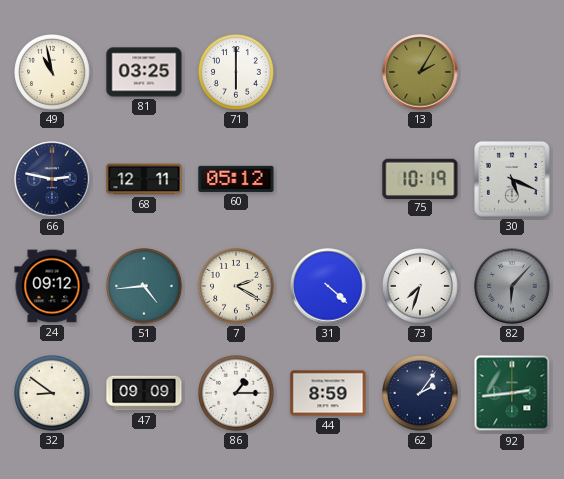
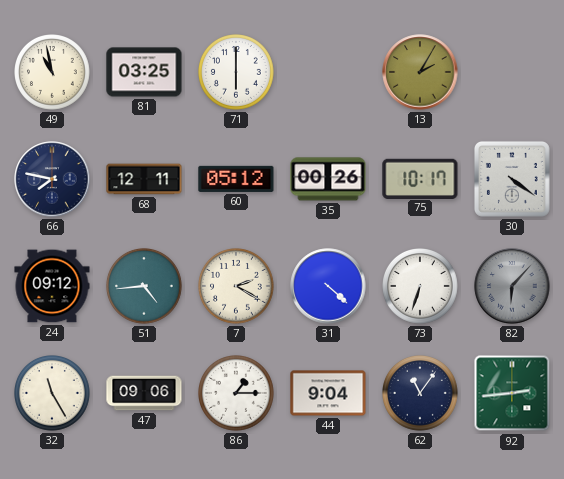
66: 2:47 -> 7:47 (52, 179)
35: none -> 00:26 (328, 179)
75: 10:19 -> 10:17 (420, 178)
30: 5:19 -> 4:21 (512, 179)
73: 7:33 -> 6:33 (421, 287)
32: 8:51 -> 11:25 (53, 394)
47: 09:09 -> 09:06 (144, 393)
44: 8:59 -> 9:04 (328, 393)
62: 2:06 -> 11:06 (421, 394)
